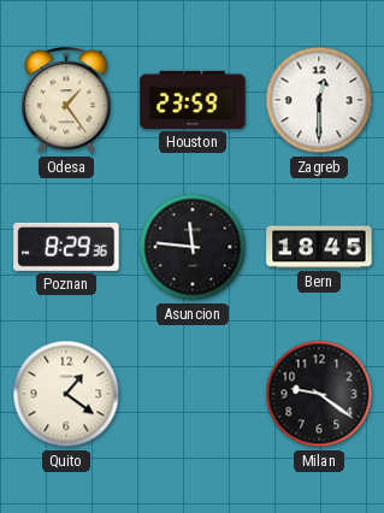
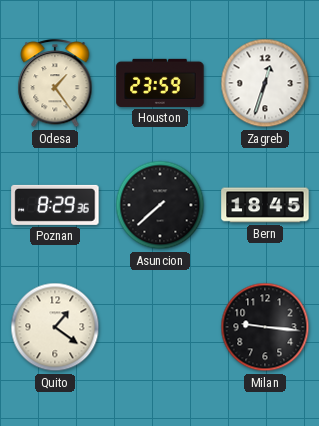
Zagreb: 12:30 -> 12:33 (265, 83)
Asuncion: 11:46 -> 7:38 (160, 205)
Milan: 9:21 -> 9:16 (265, 327)
